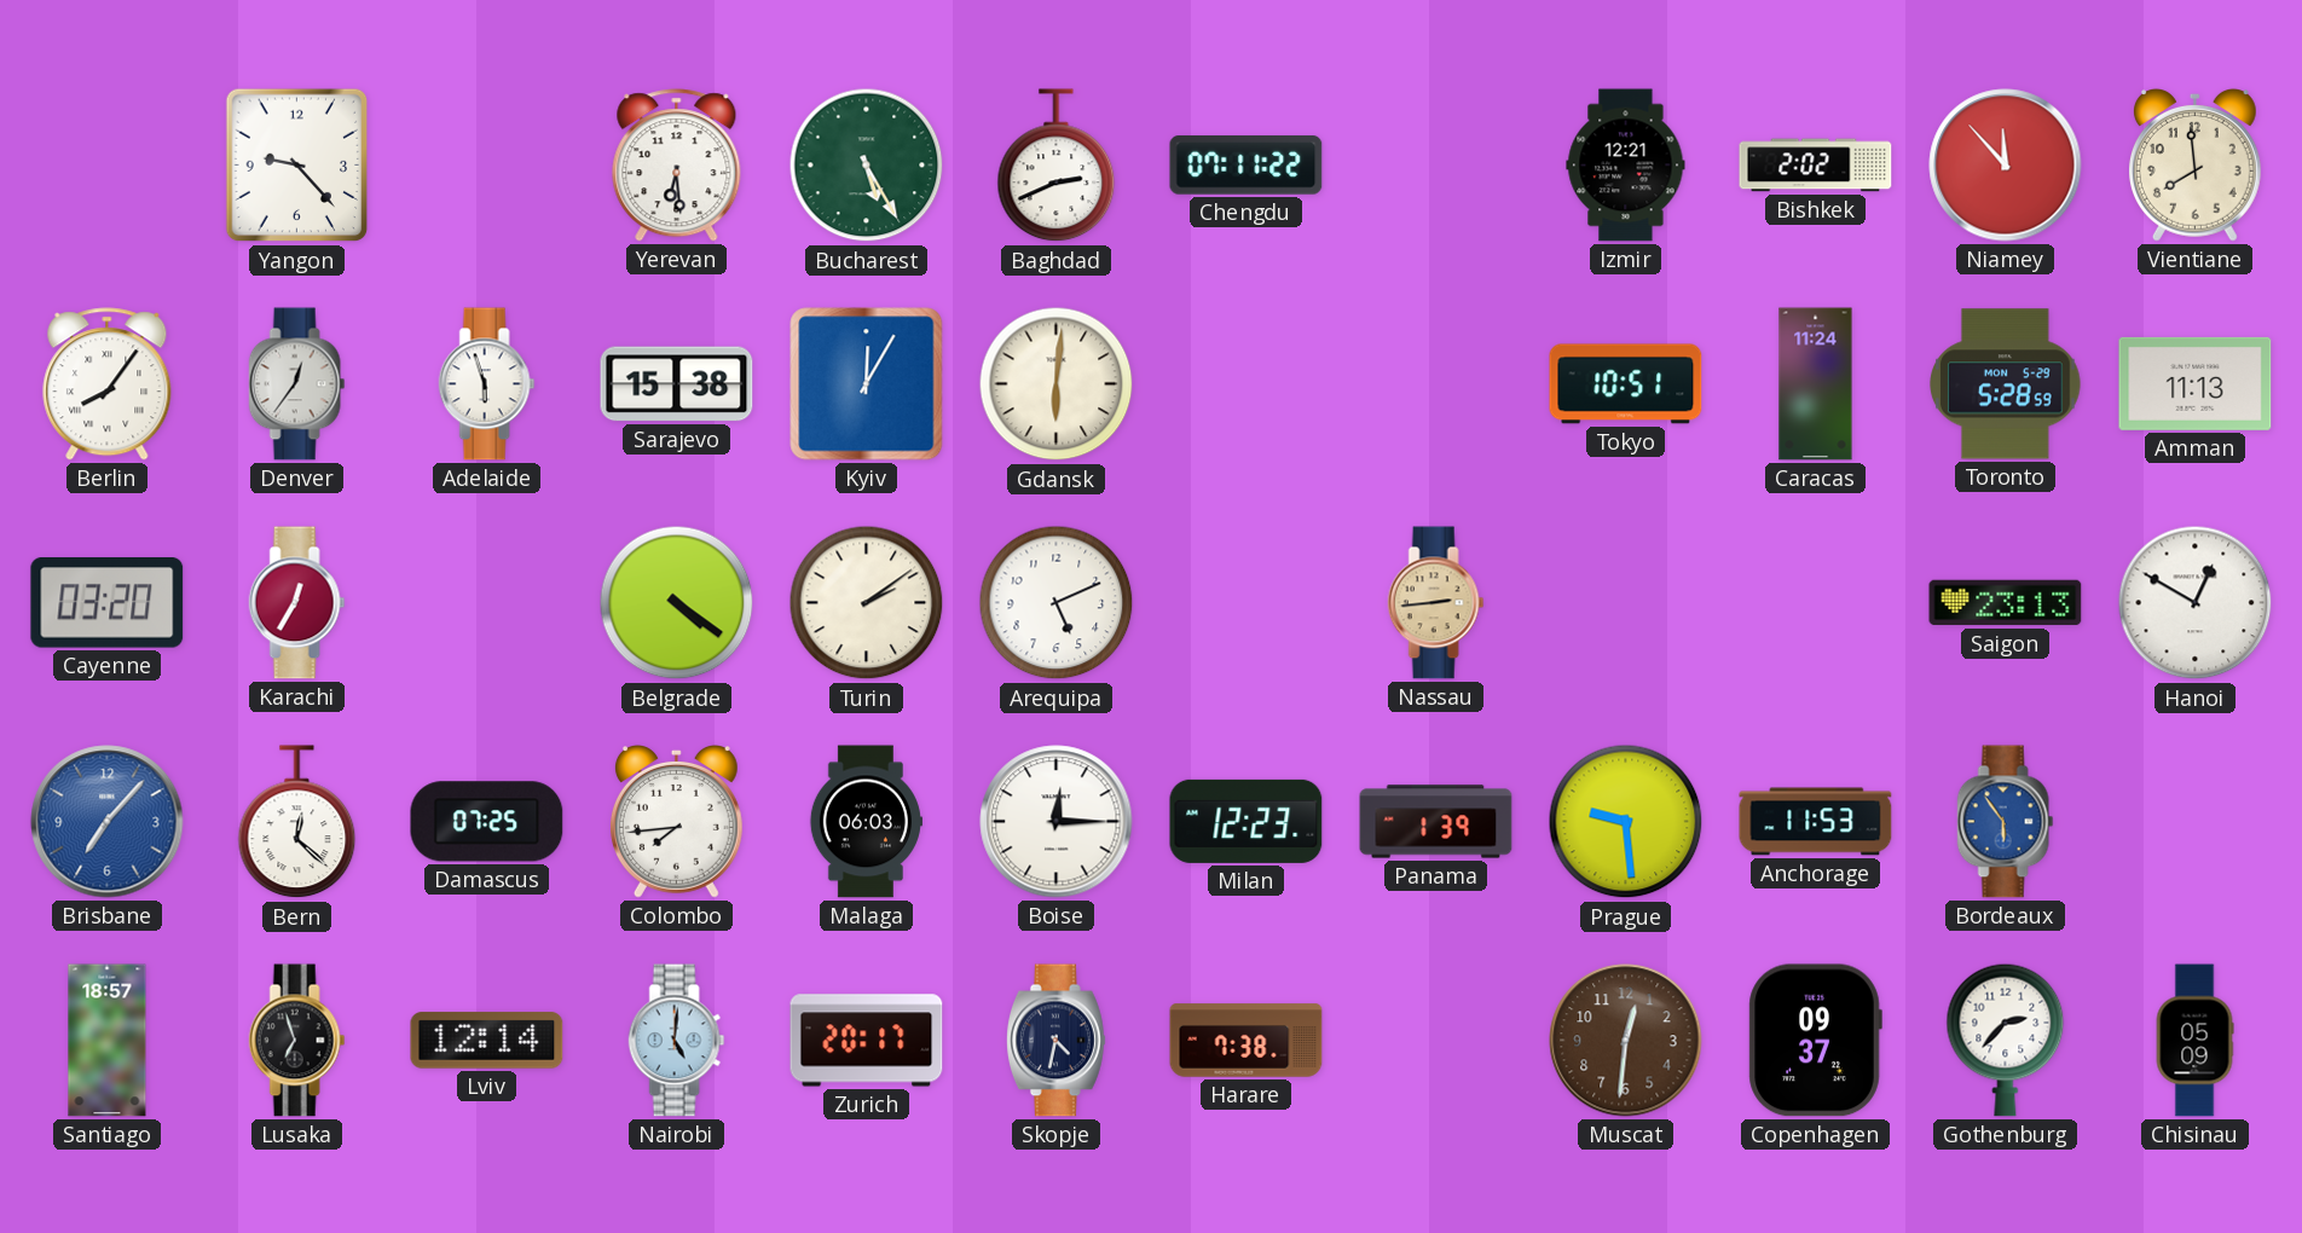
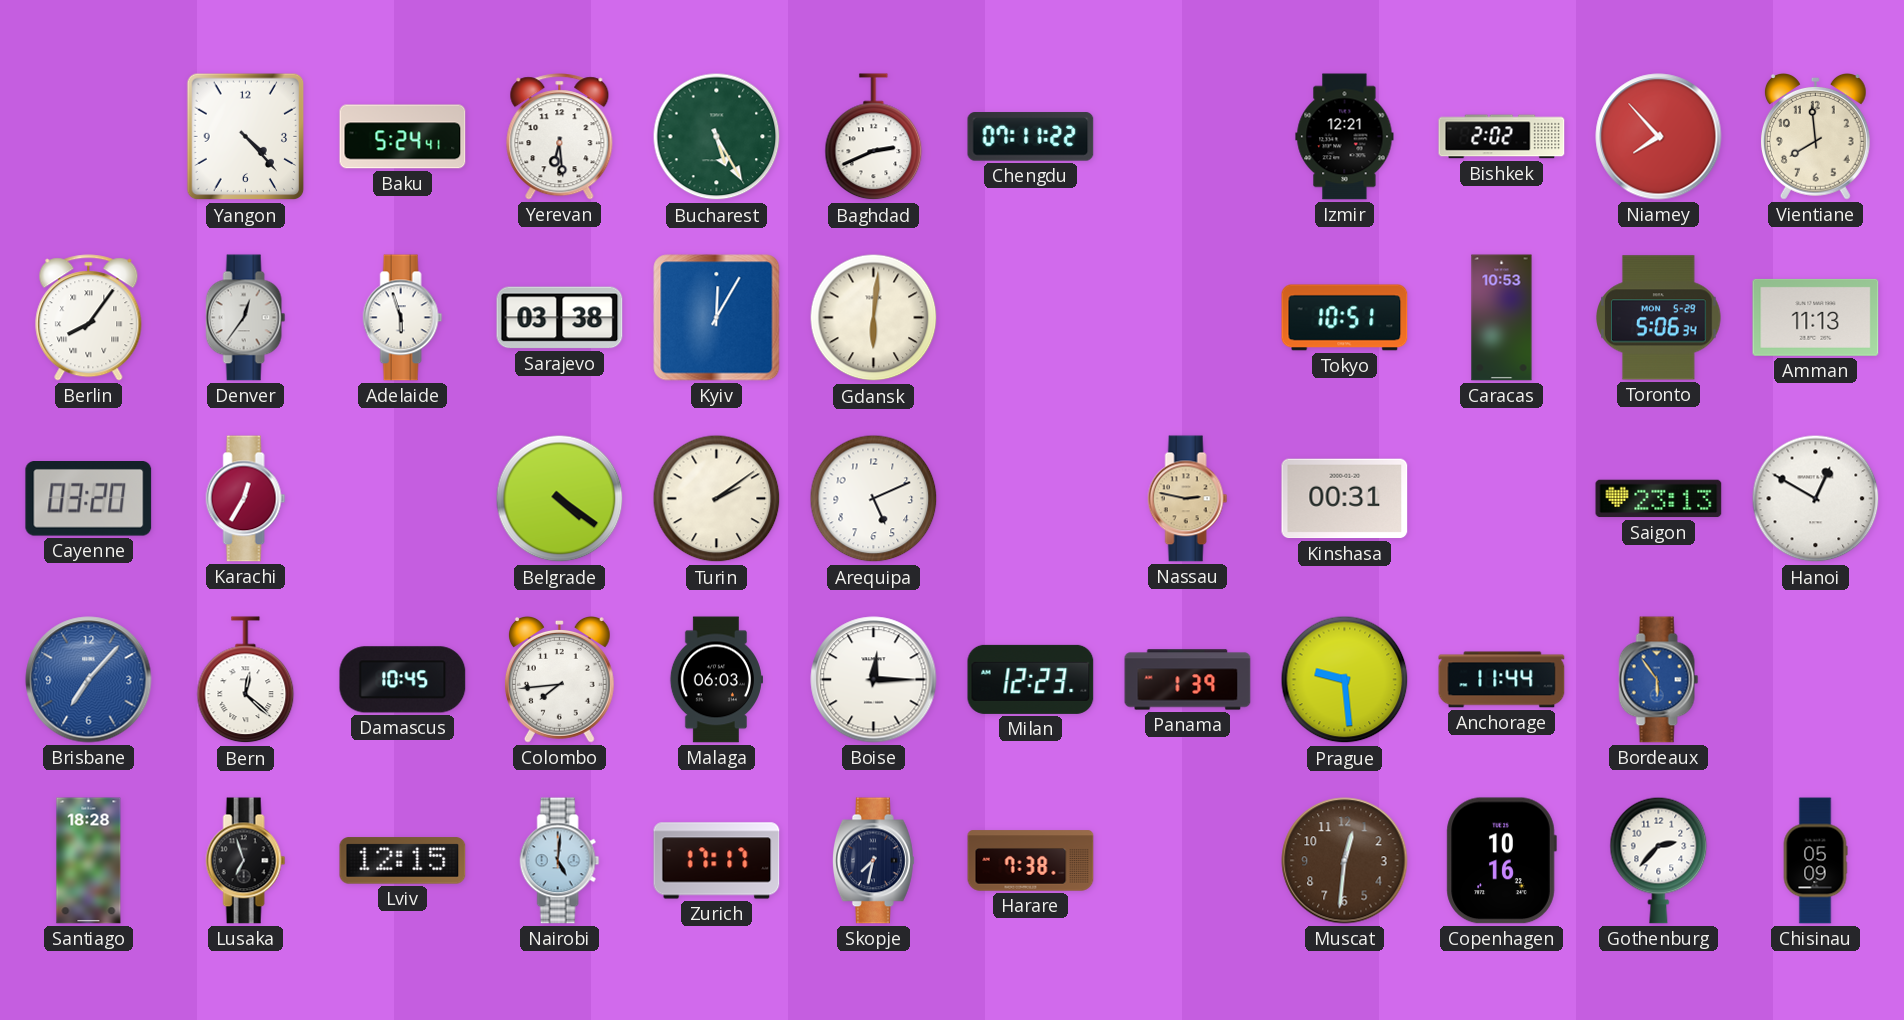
Yangon: 9:23 -> 4:23 (246, 137)
Baku: none -> 5:24 (403, 137)
Niamey: 11:53 -> 7:53 (1659, 137)
Sarajevo: 15:38 -> 03:38 (560, 318)
Caracas: 11:24 -> 10:53 (1502, 318)
Toronto: 5:28 -> 5:06 (1659, 318)
Nassau: 2:44 -> 2:47 (1188, 499)
Kinshasa: none -> 00:31 (1345, 499)
Damascus: 07:25 -> 10:45 (403, 680)
Anchorage: 11:53 -> 11:44 (1502, 680)
Santiago: 18:57 -> 18:28 (89, 861)
Lviv: 12:14 -> 12:15 (403, 861)
Zurich: 20:17 -> 17:17 (717, 861)
Skopje: 4:32 -> 7:32 (873, 861)
Copenhagen: 09:37 -> 10:16 (1501, 861)
